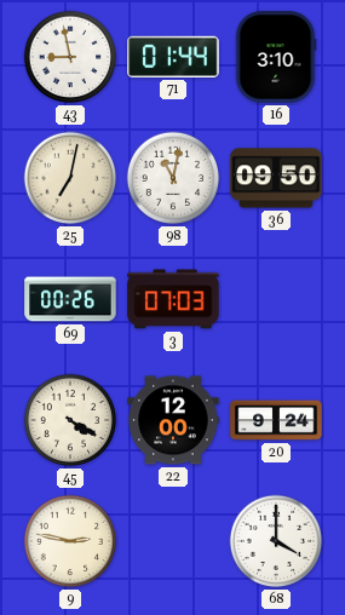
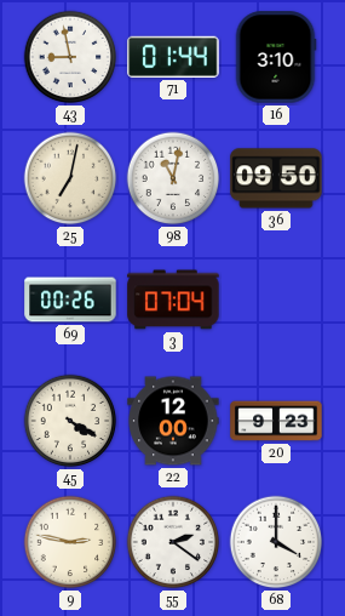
3: 07:03 -> 07:04 (173, 300)
20: 9:24 -> 9:23 (276, 421)
55: none -> 2:21 (173, 542)
